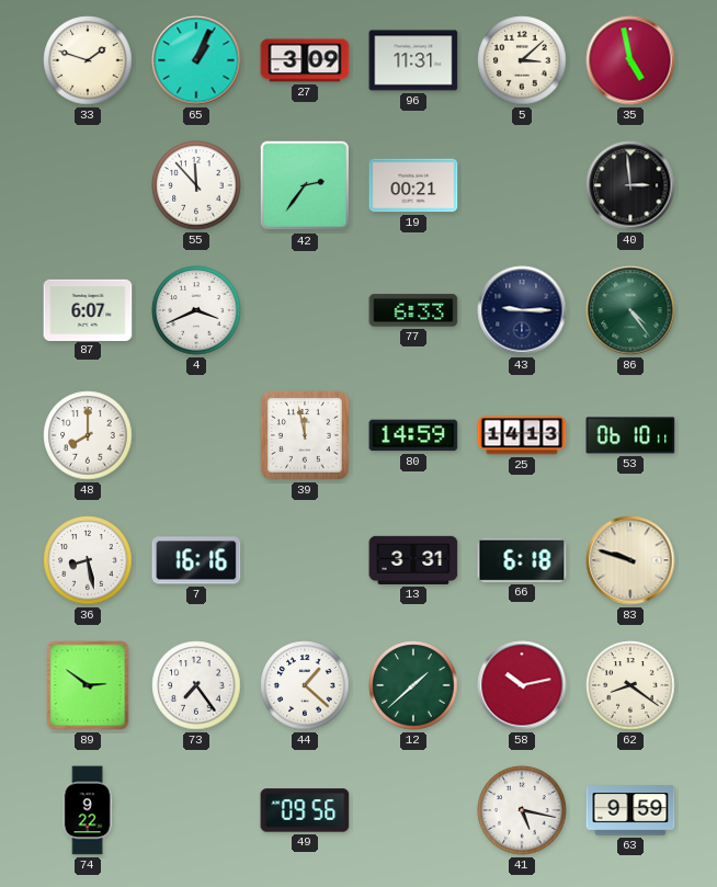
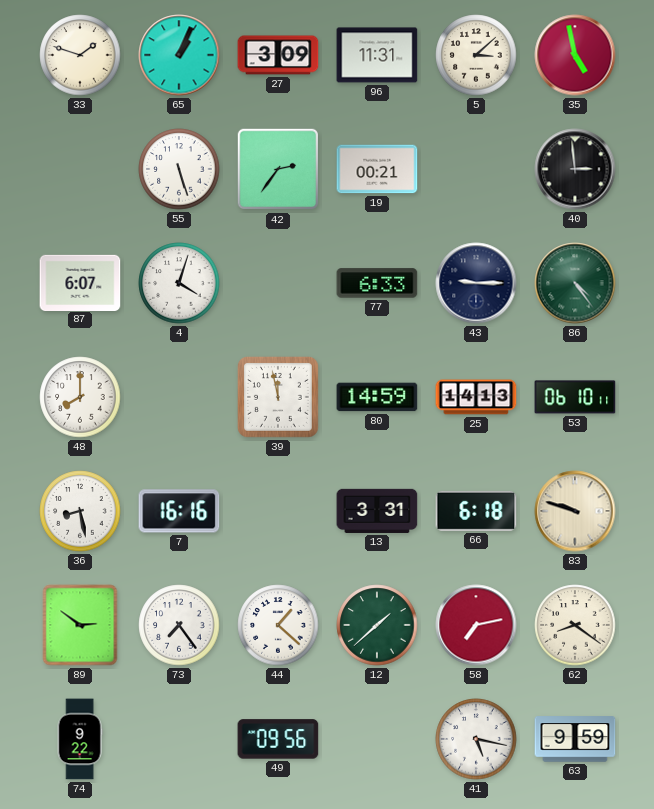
55: 11:53 -> 5:27 (179, 169)
4: 3:41 -> 4:03 (179, 283)
58: 10:13 -> 7:13 (476, 625)
